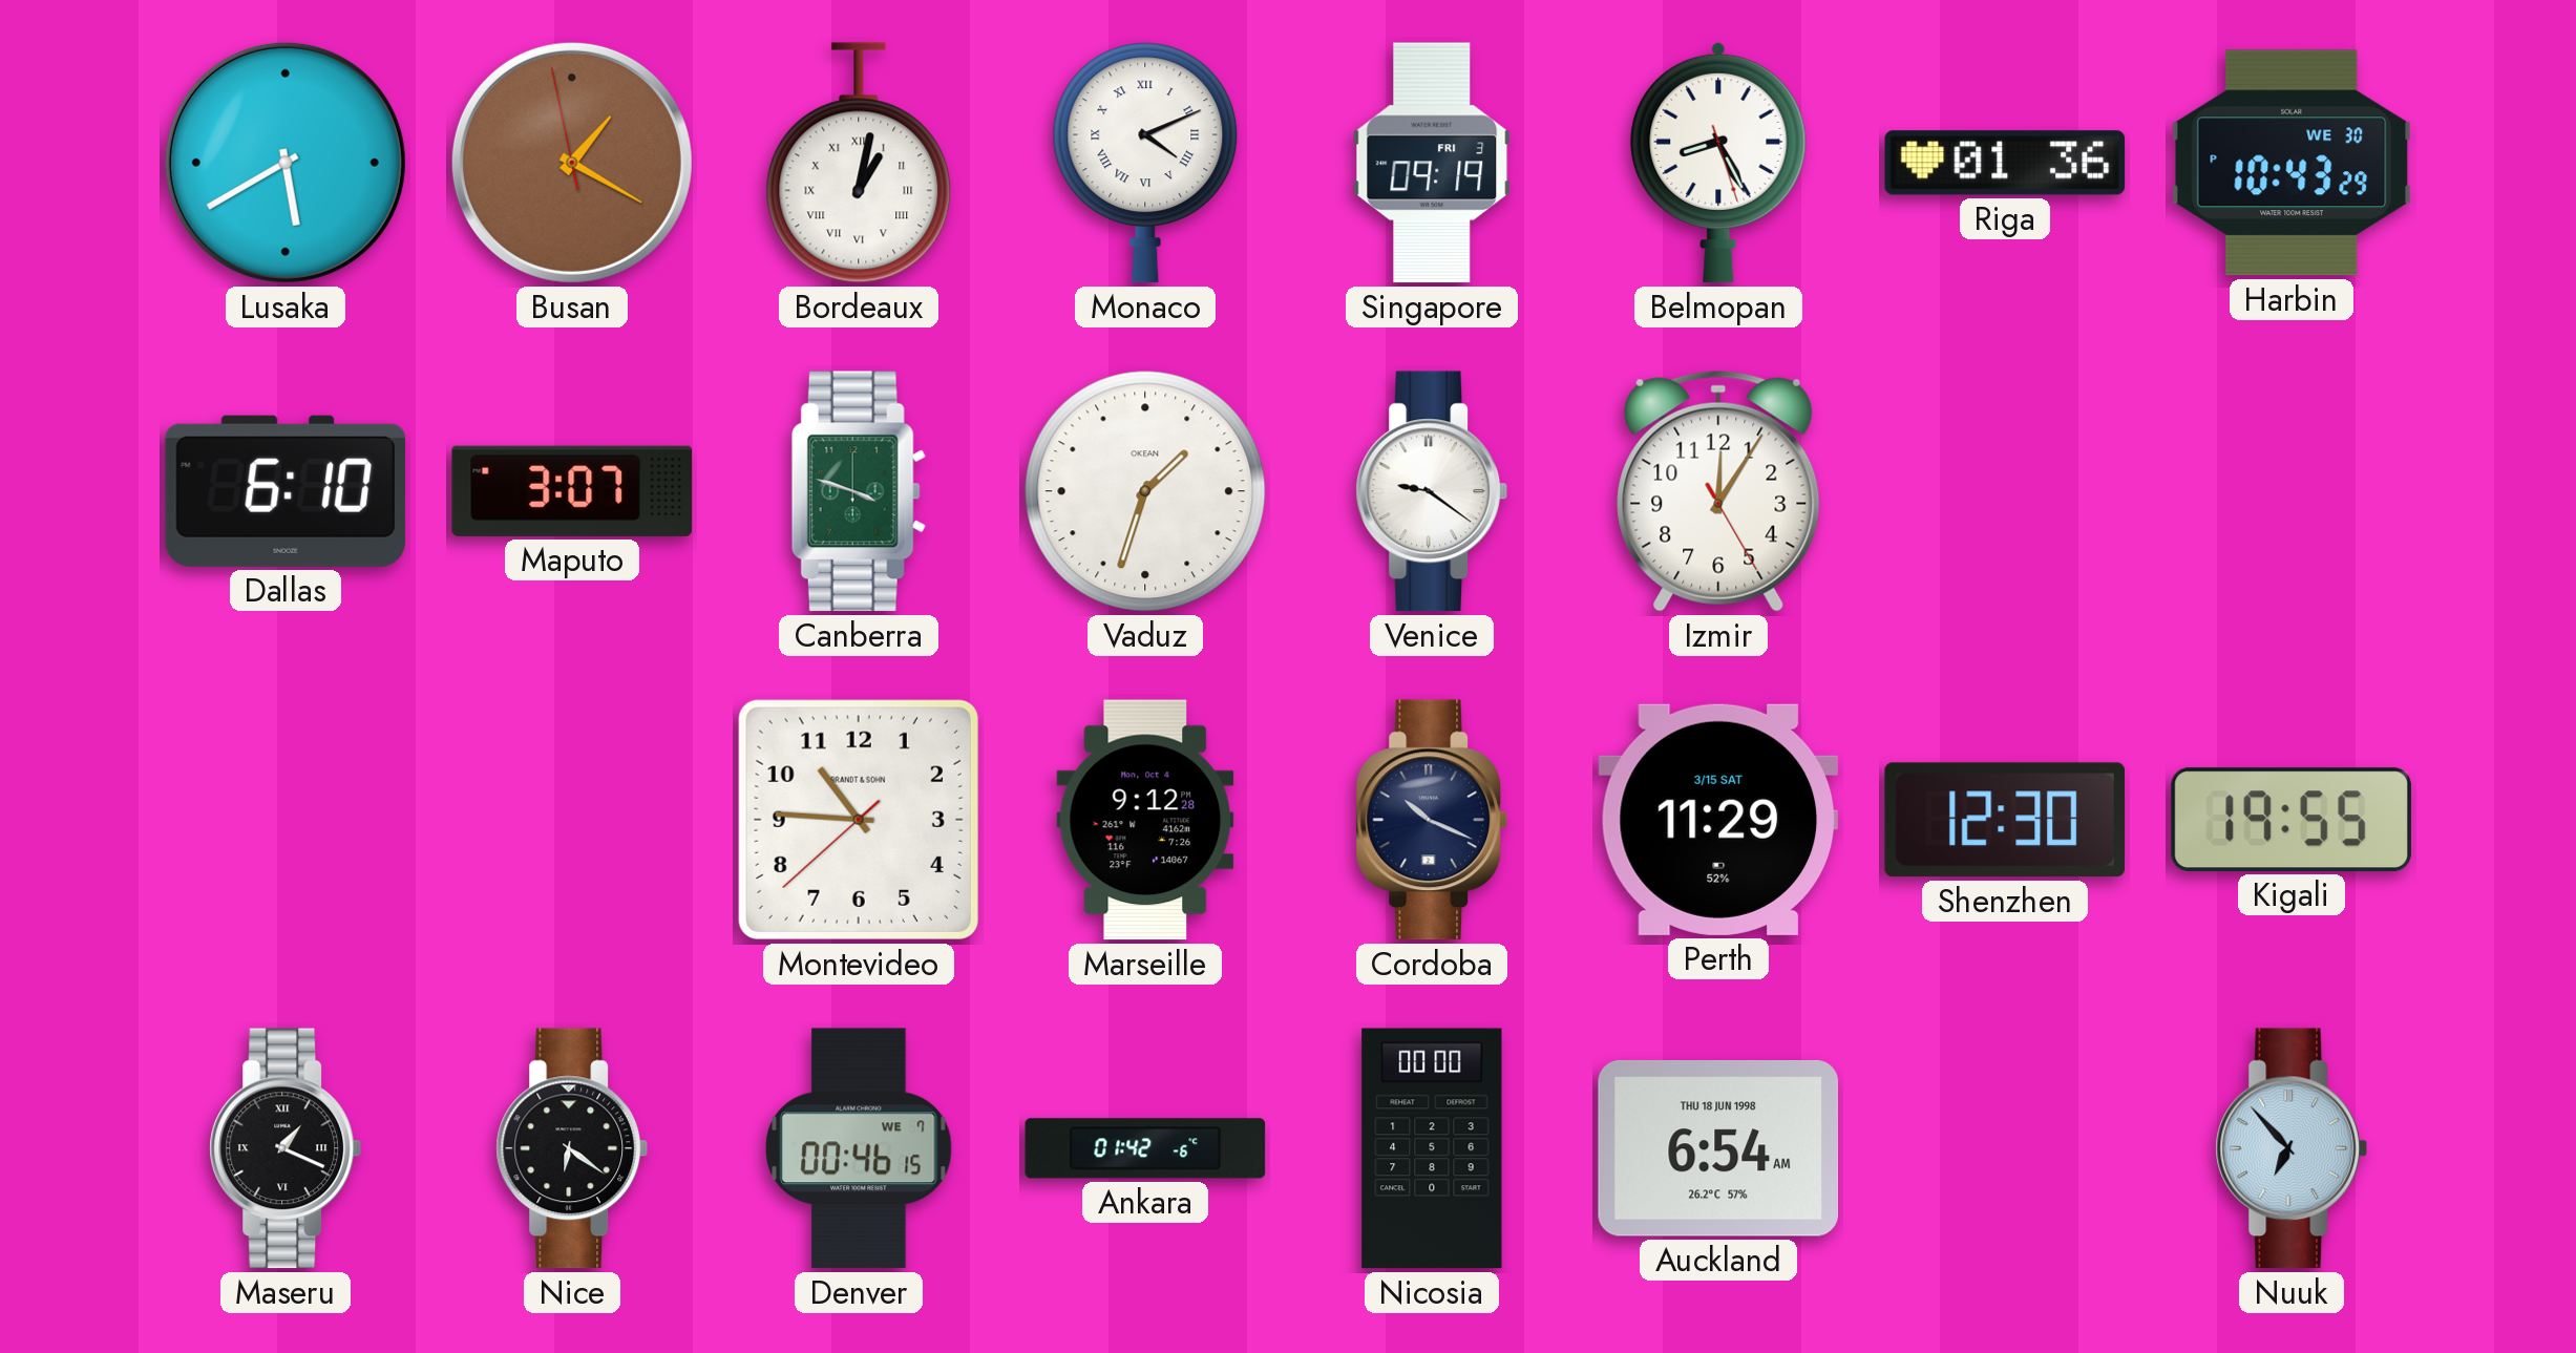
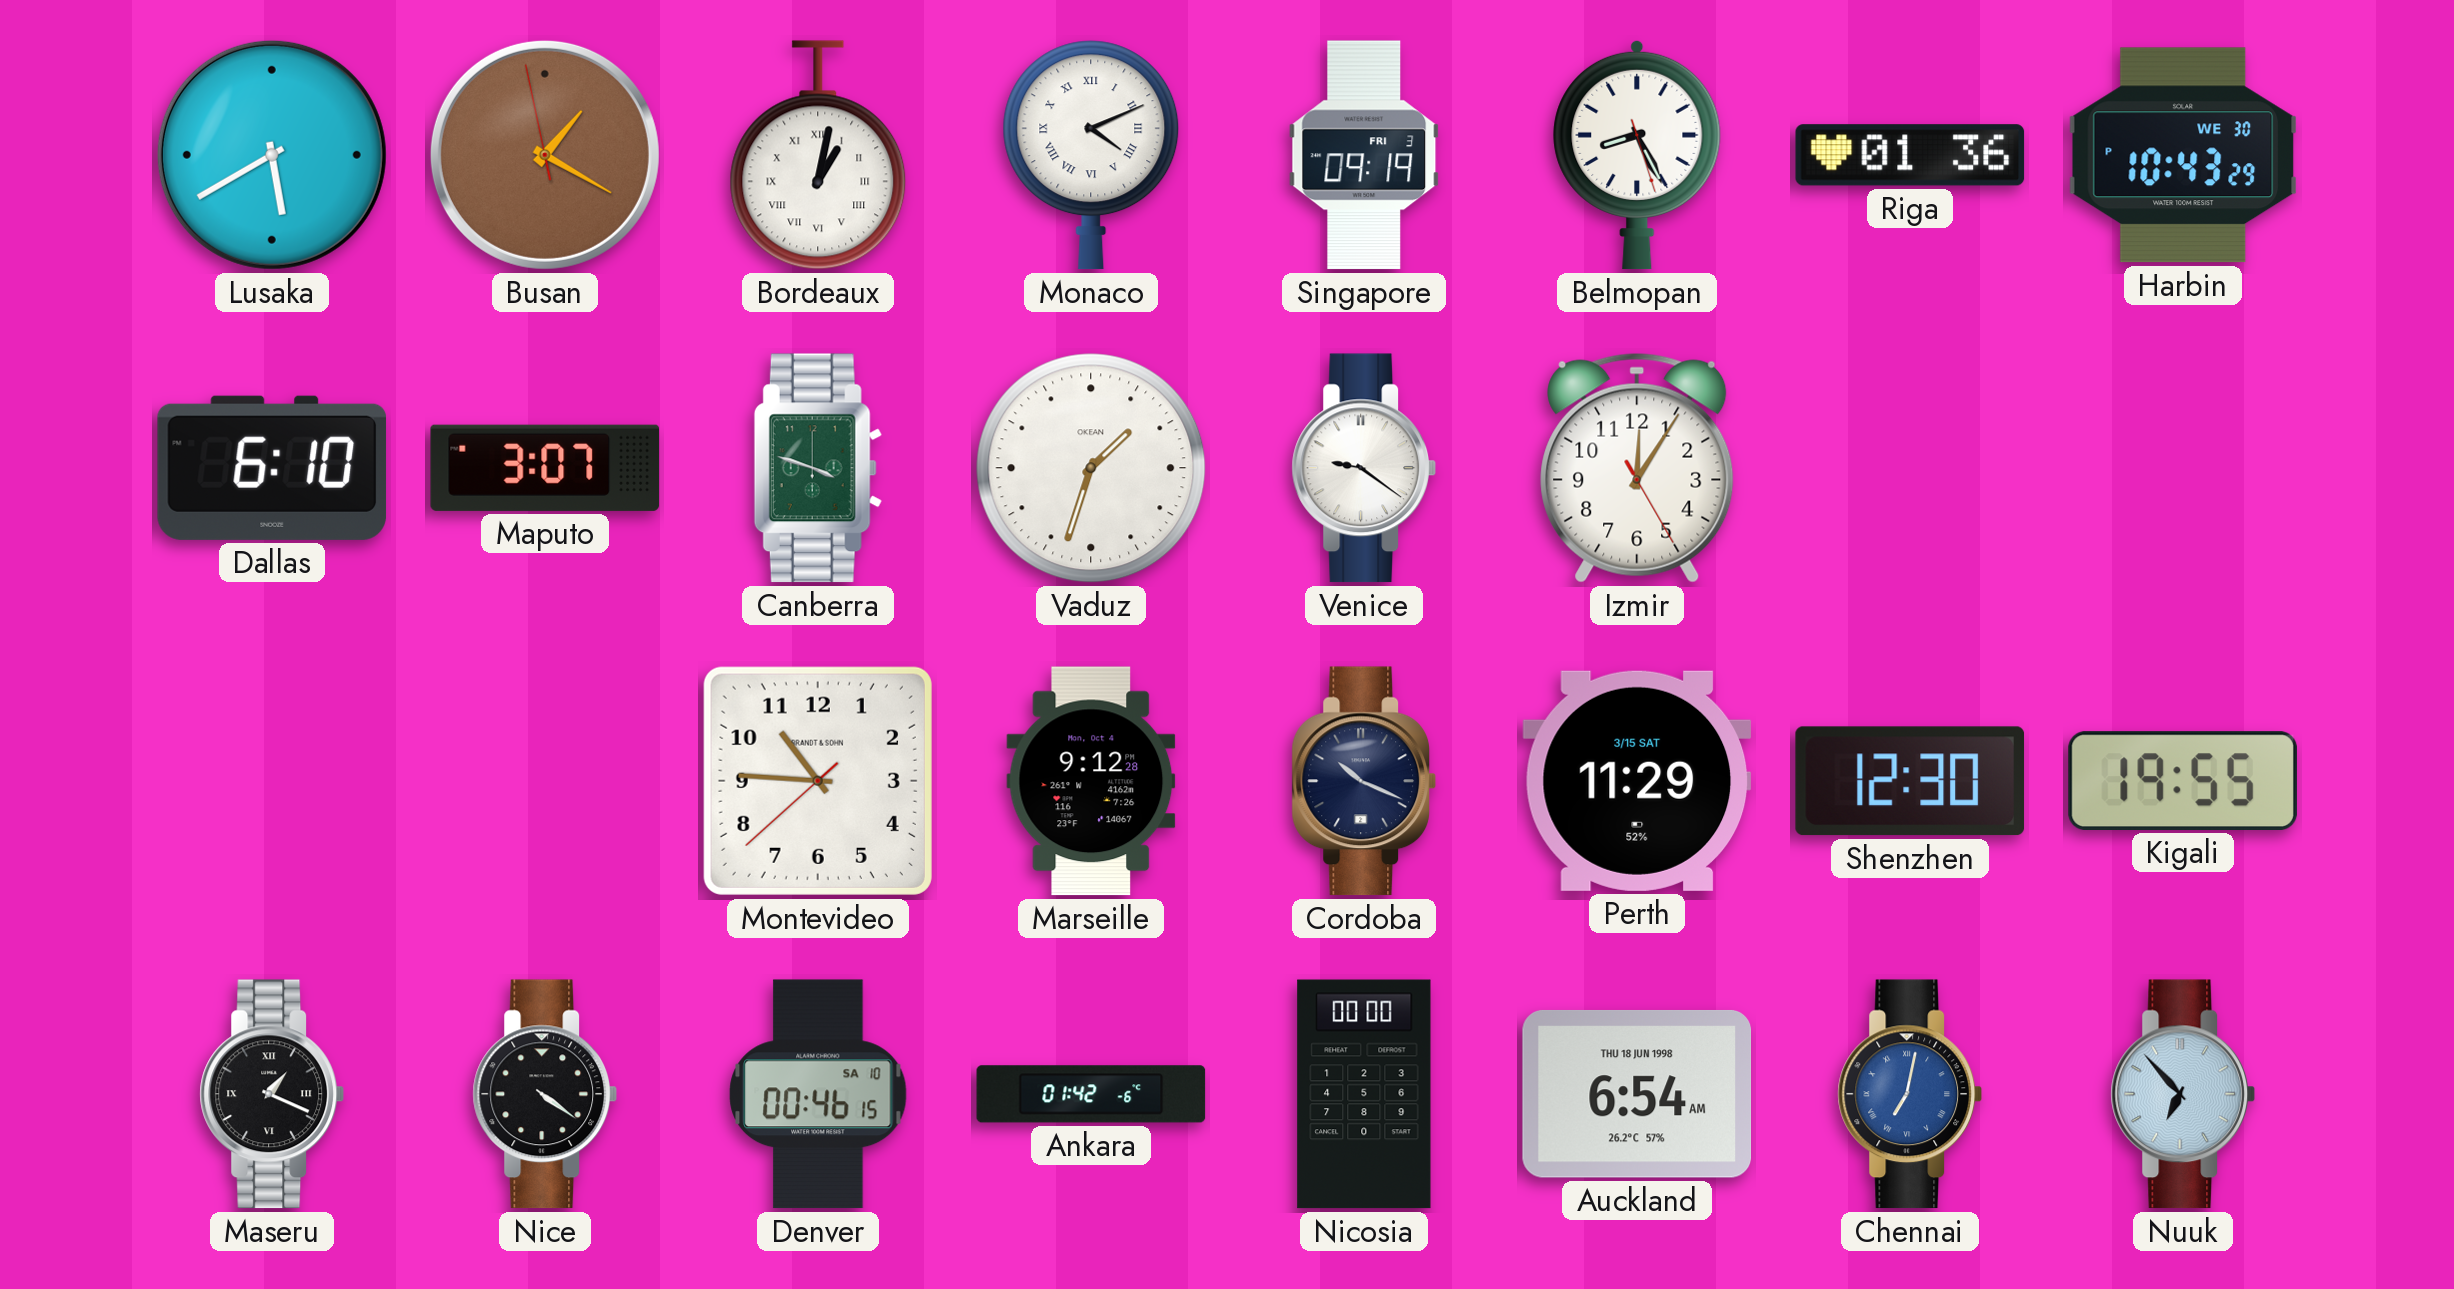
Nice: 6:21 -> 4:21 (545, 1094)
Denver date: WE 7 -> SA 10 (818, 1094)
Chennai: none -> 7:02 (1910, 1094)
